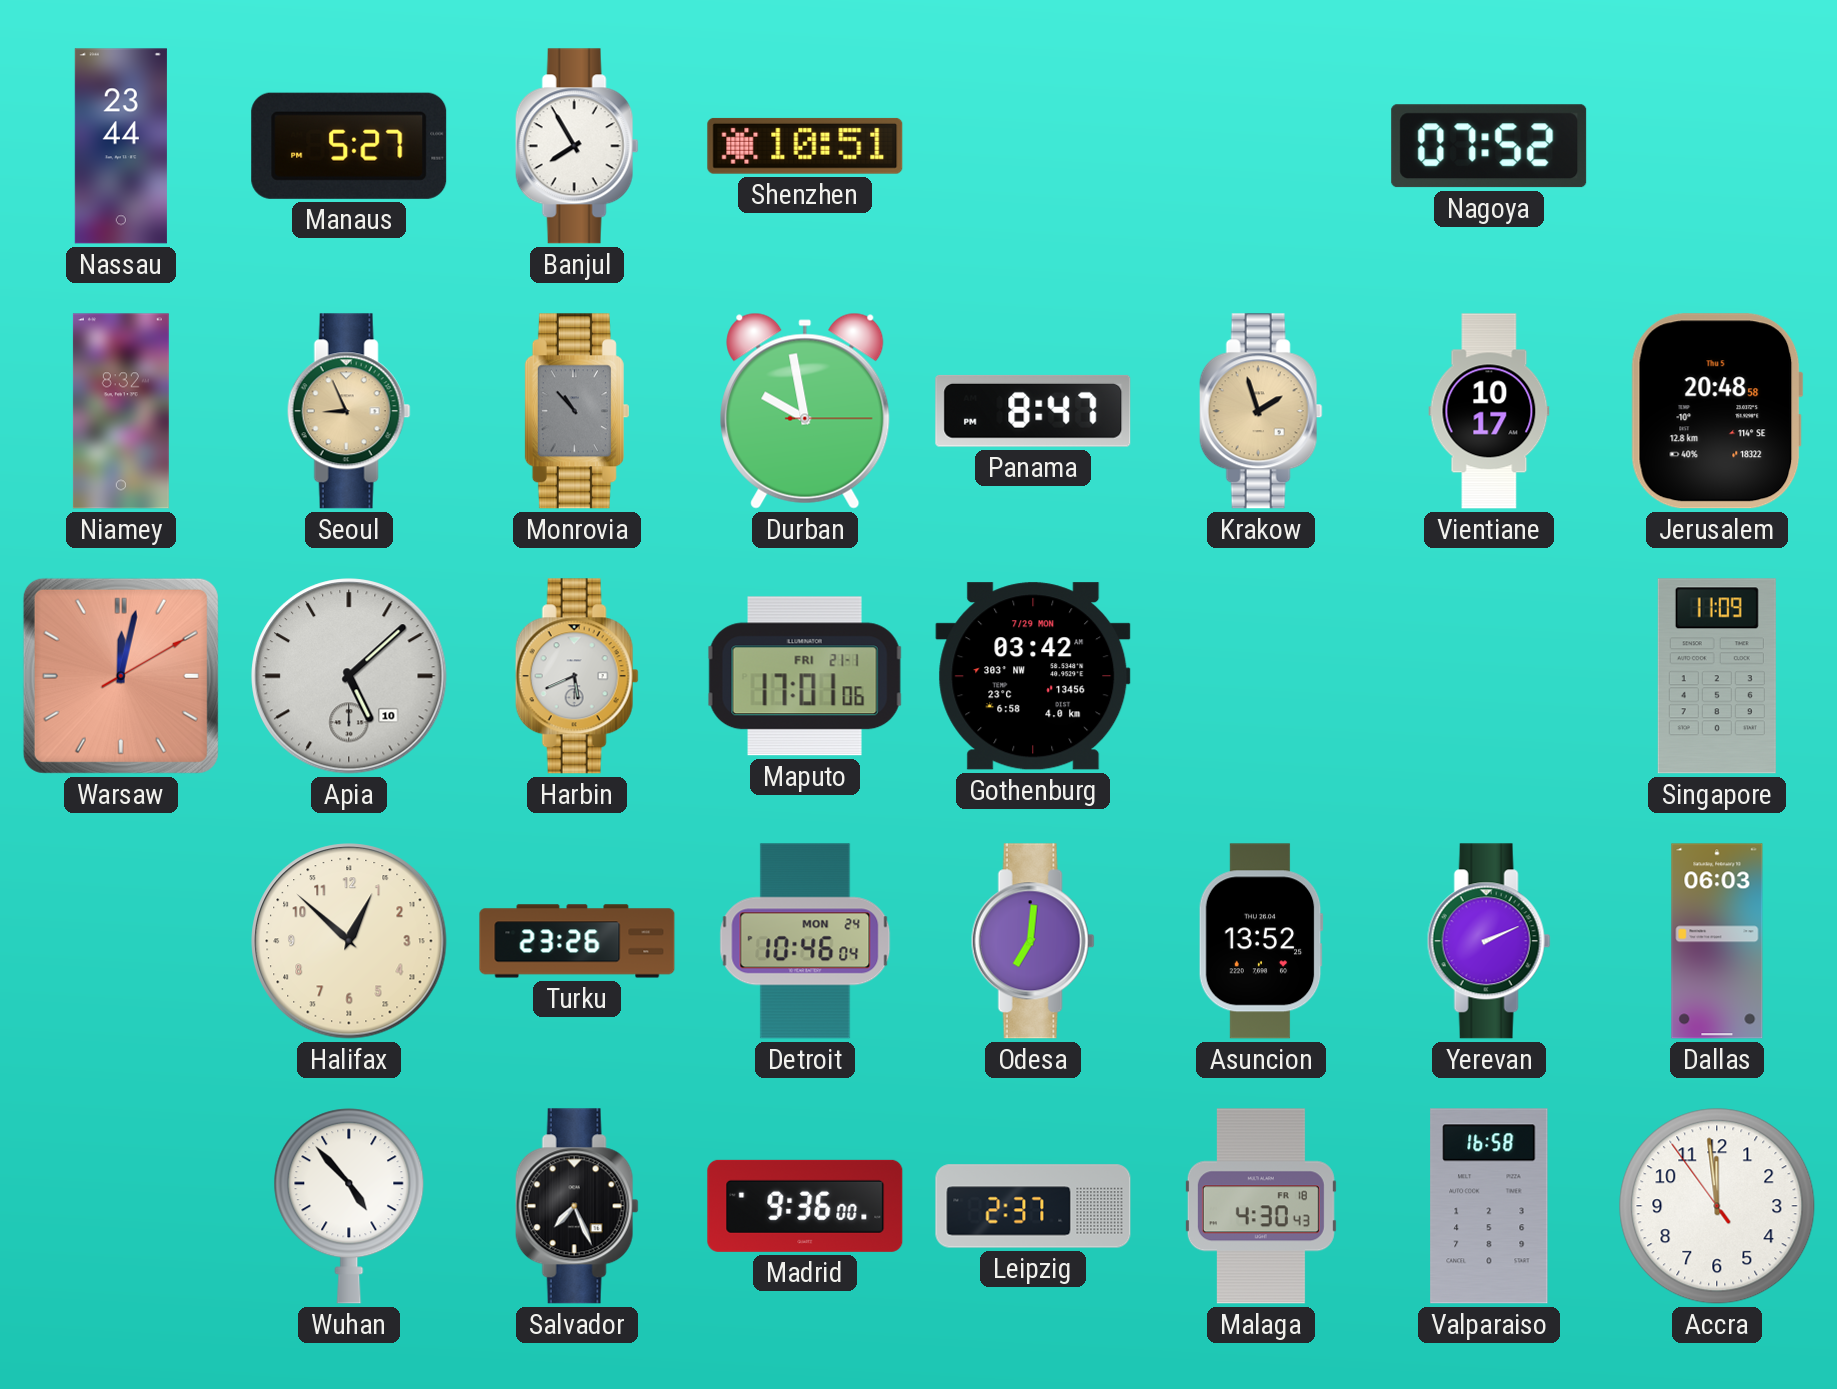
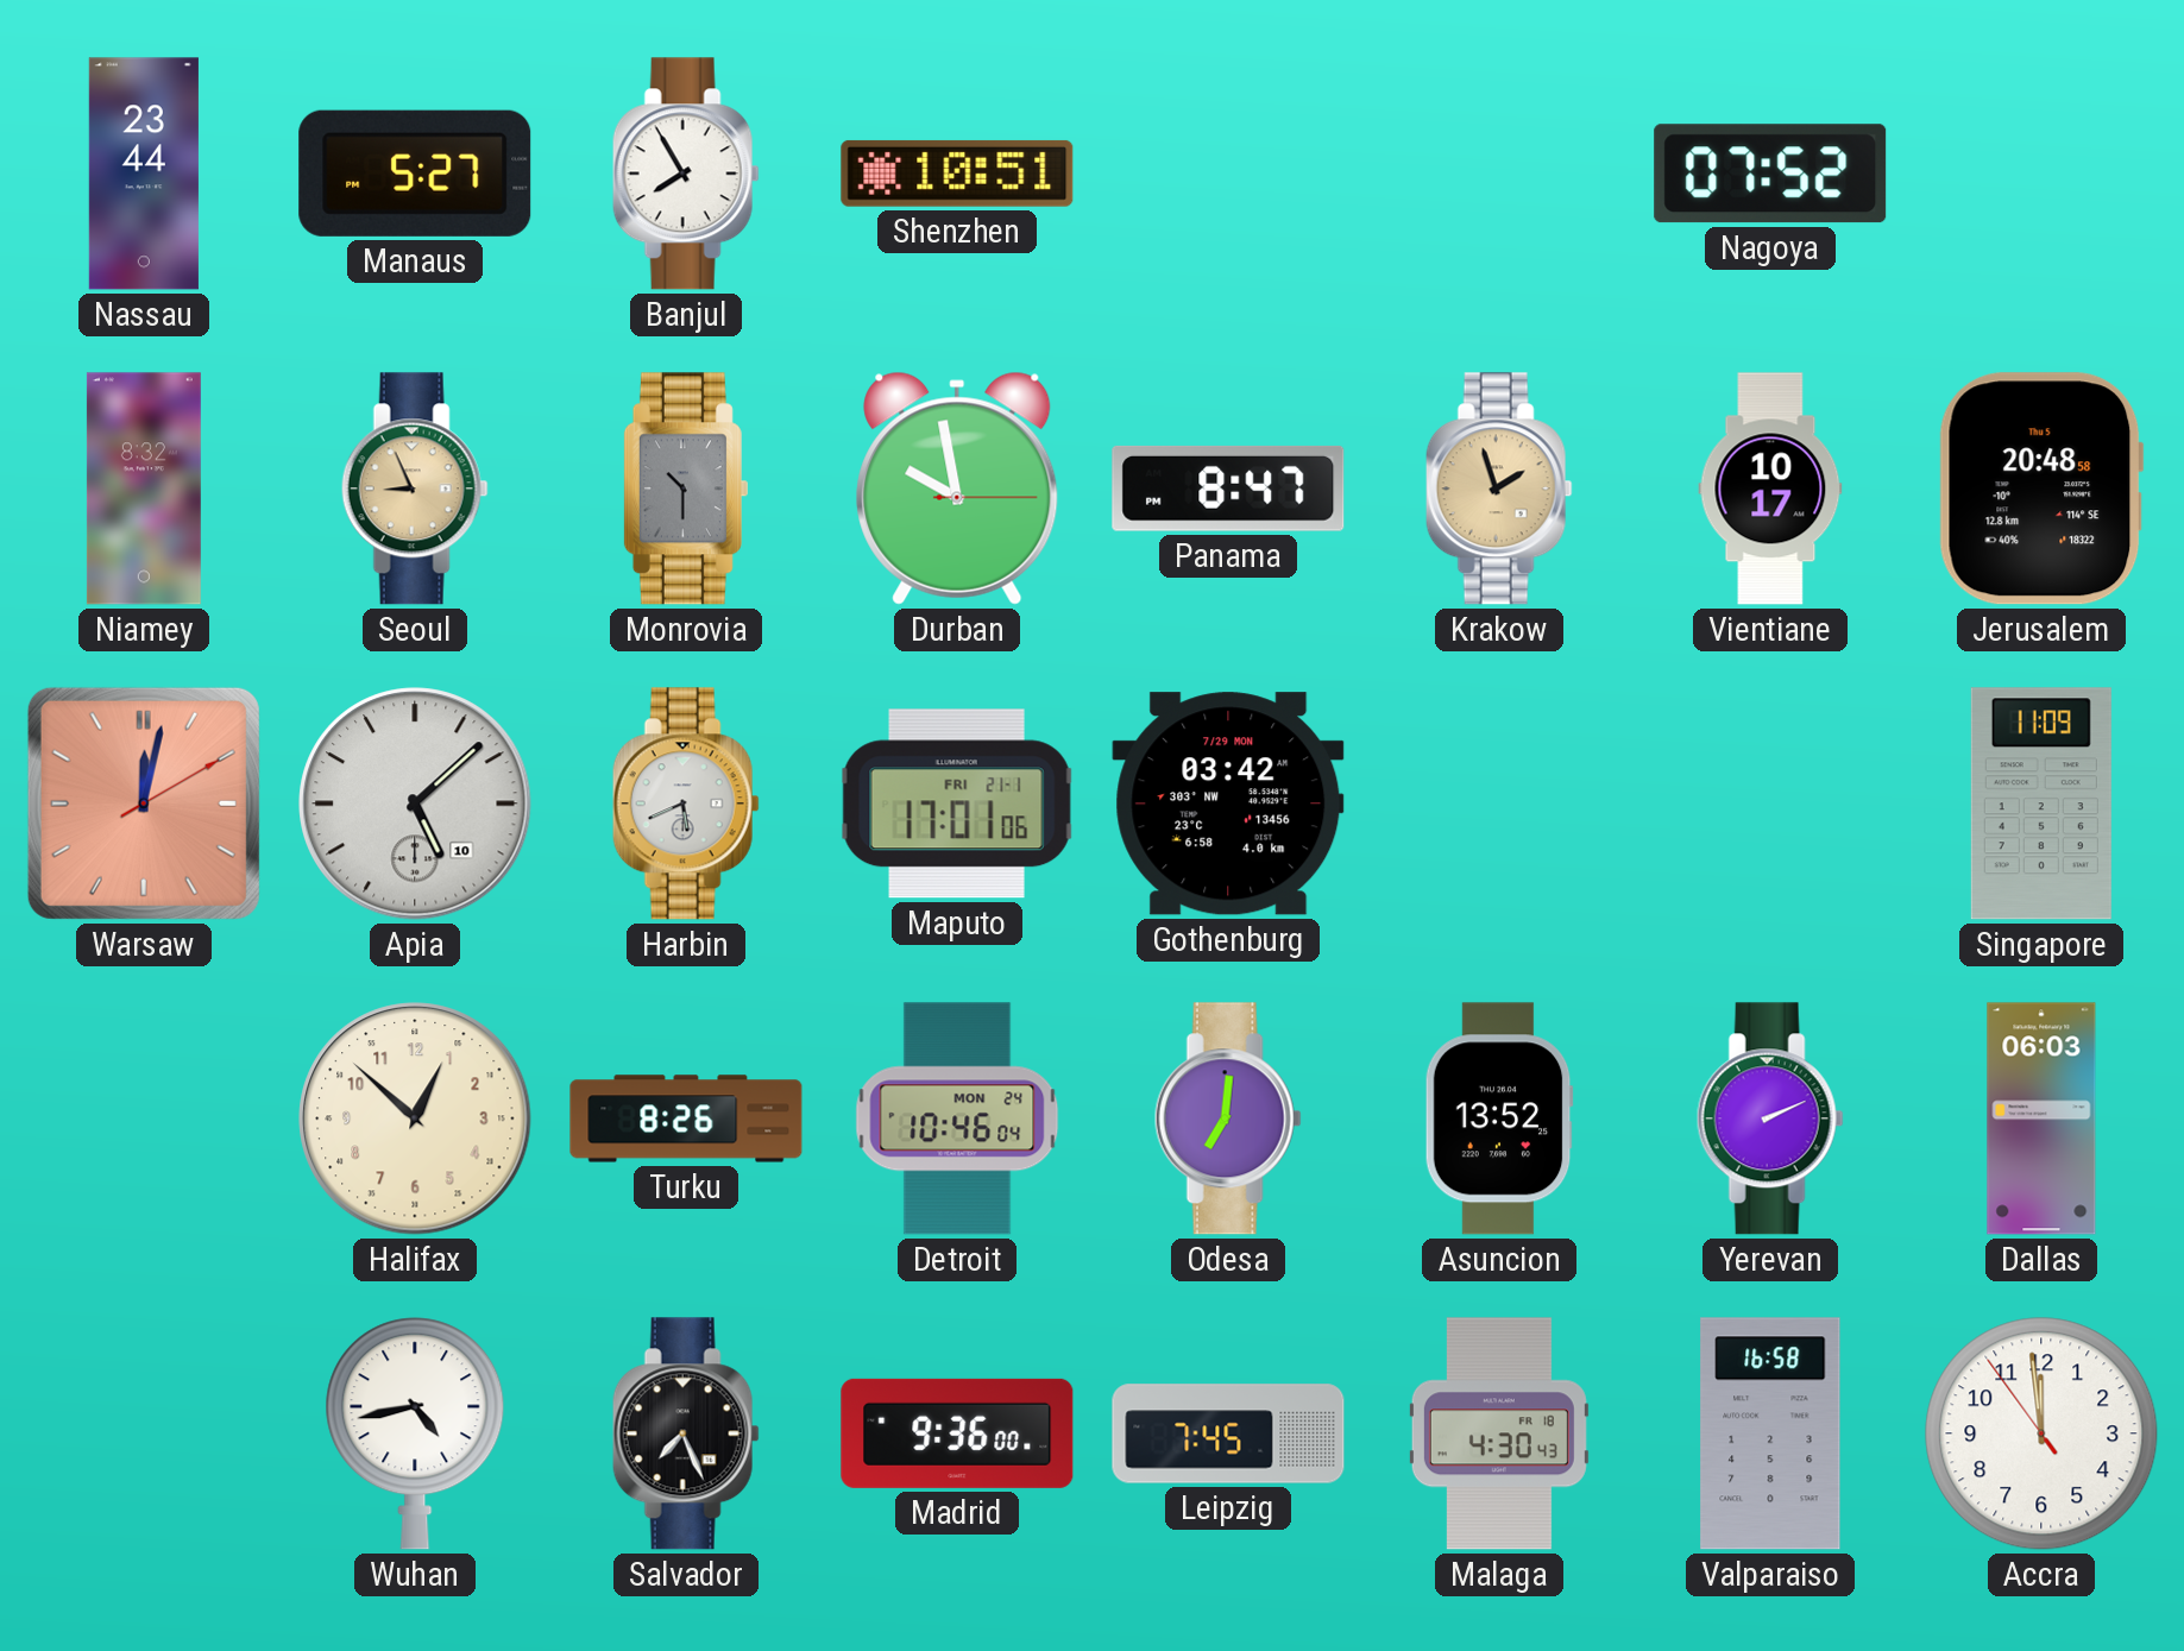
Monrovia: 10:53 -> 10:30 (685, 489)
Turku: 23:26 -> 8:26 (686, 1118)
Wuhan: 4:53 -> 4:43 (415, 1433)
Leipzig: 2:37 -> 7:45 (1228, 1433)
